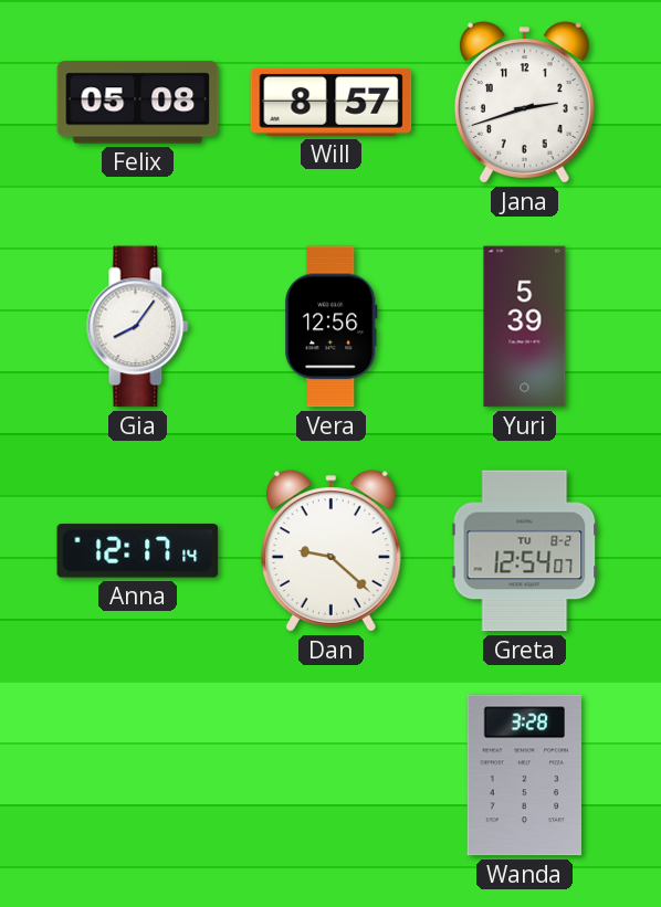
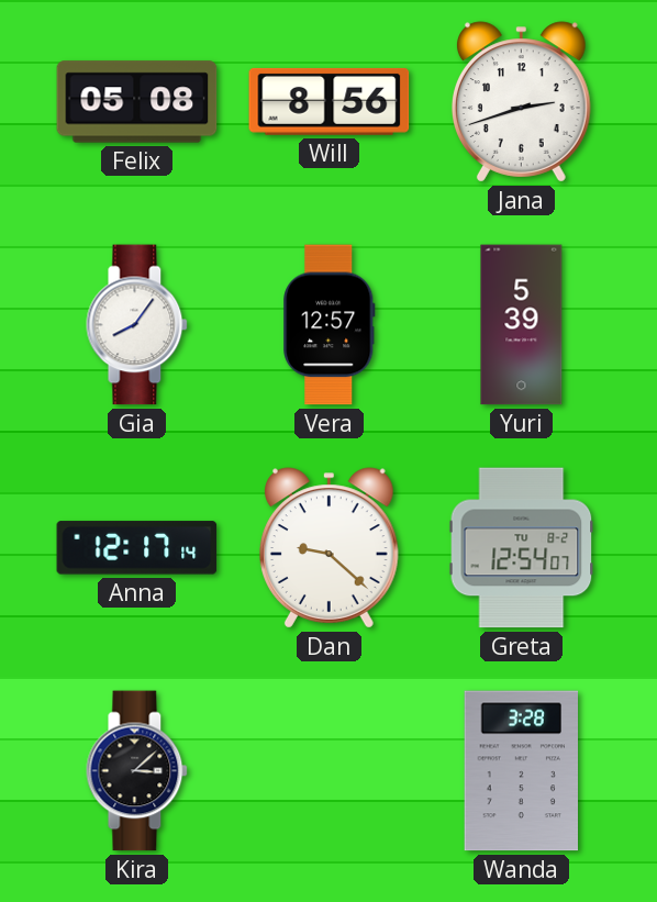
Will: 8:57 -> 8:56 (330, 101)
Vera: 12:56 -> 12:57 (330, 325)
Kira: none -> 3:08 (137, 771)
